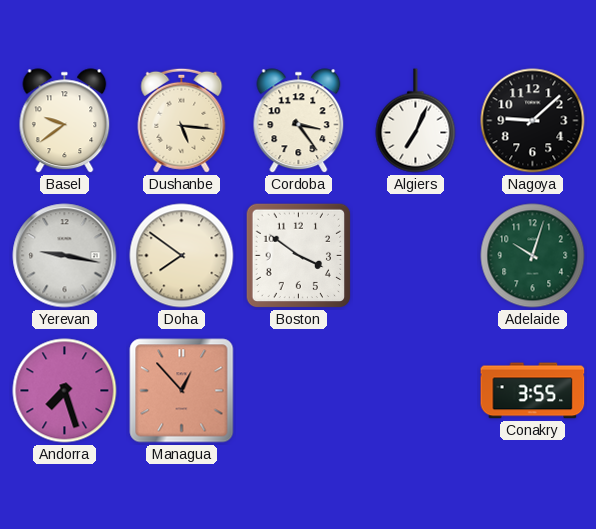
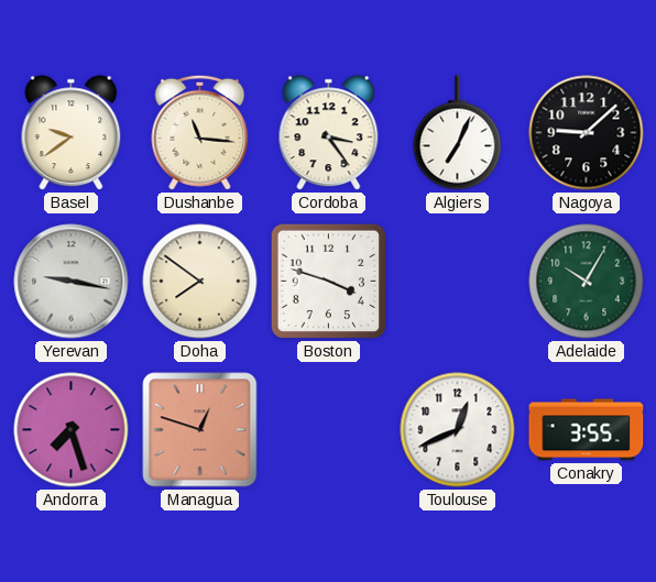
Dushanbe: 5:16 -> 11:16 (200, 132)
Boston: 3:51 -> 3:48 (329, 282)
Adelaide: 10:03 -> 10:05 (587, 282)
Managua: 12:53 -> 12:48 (200, 430)
Toulouse: none -> 12:41 (458, 430)
